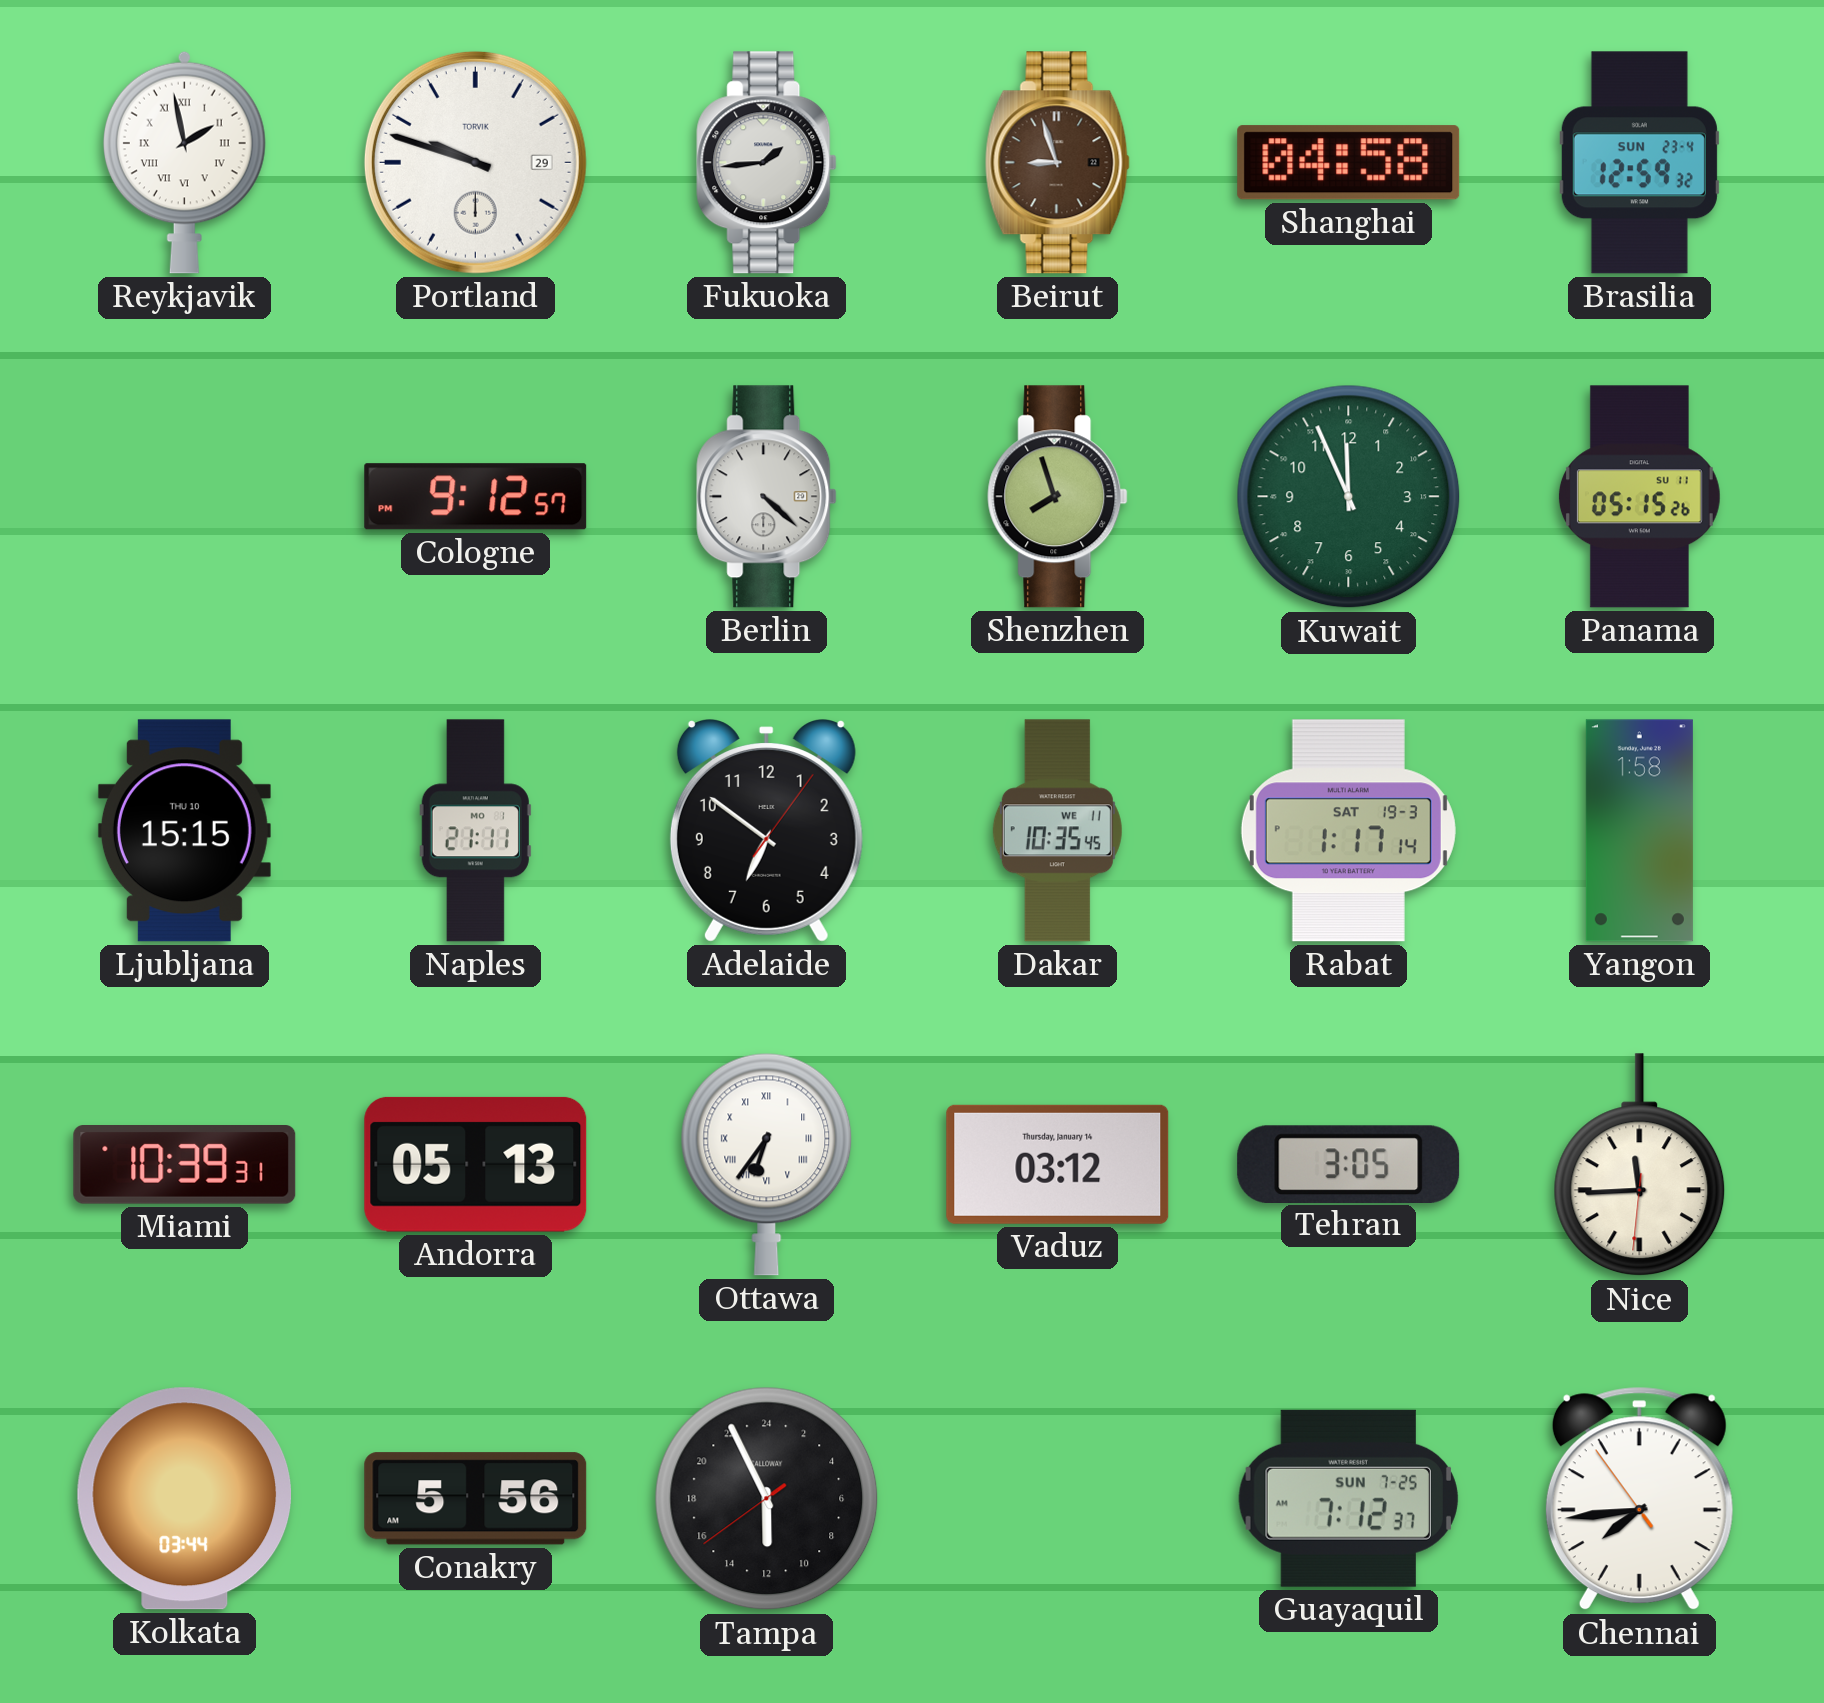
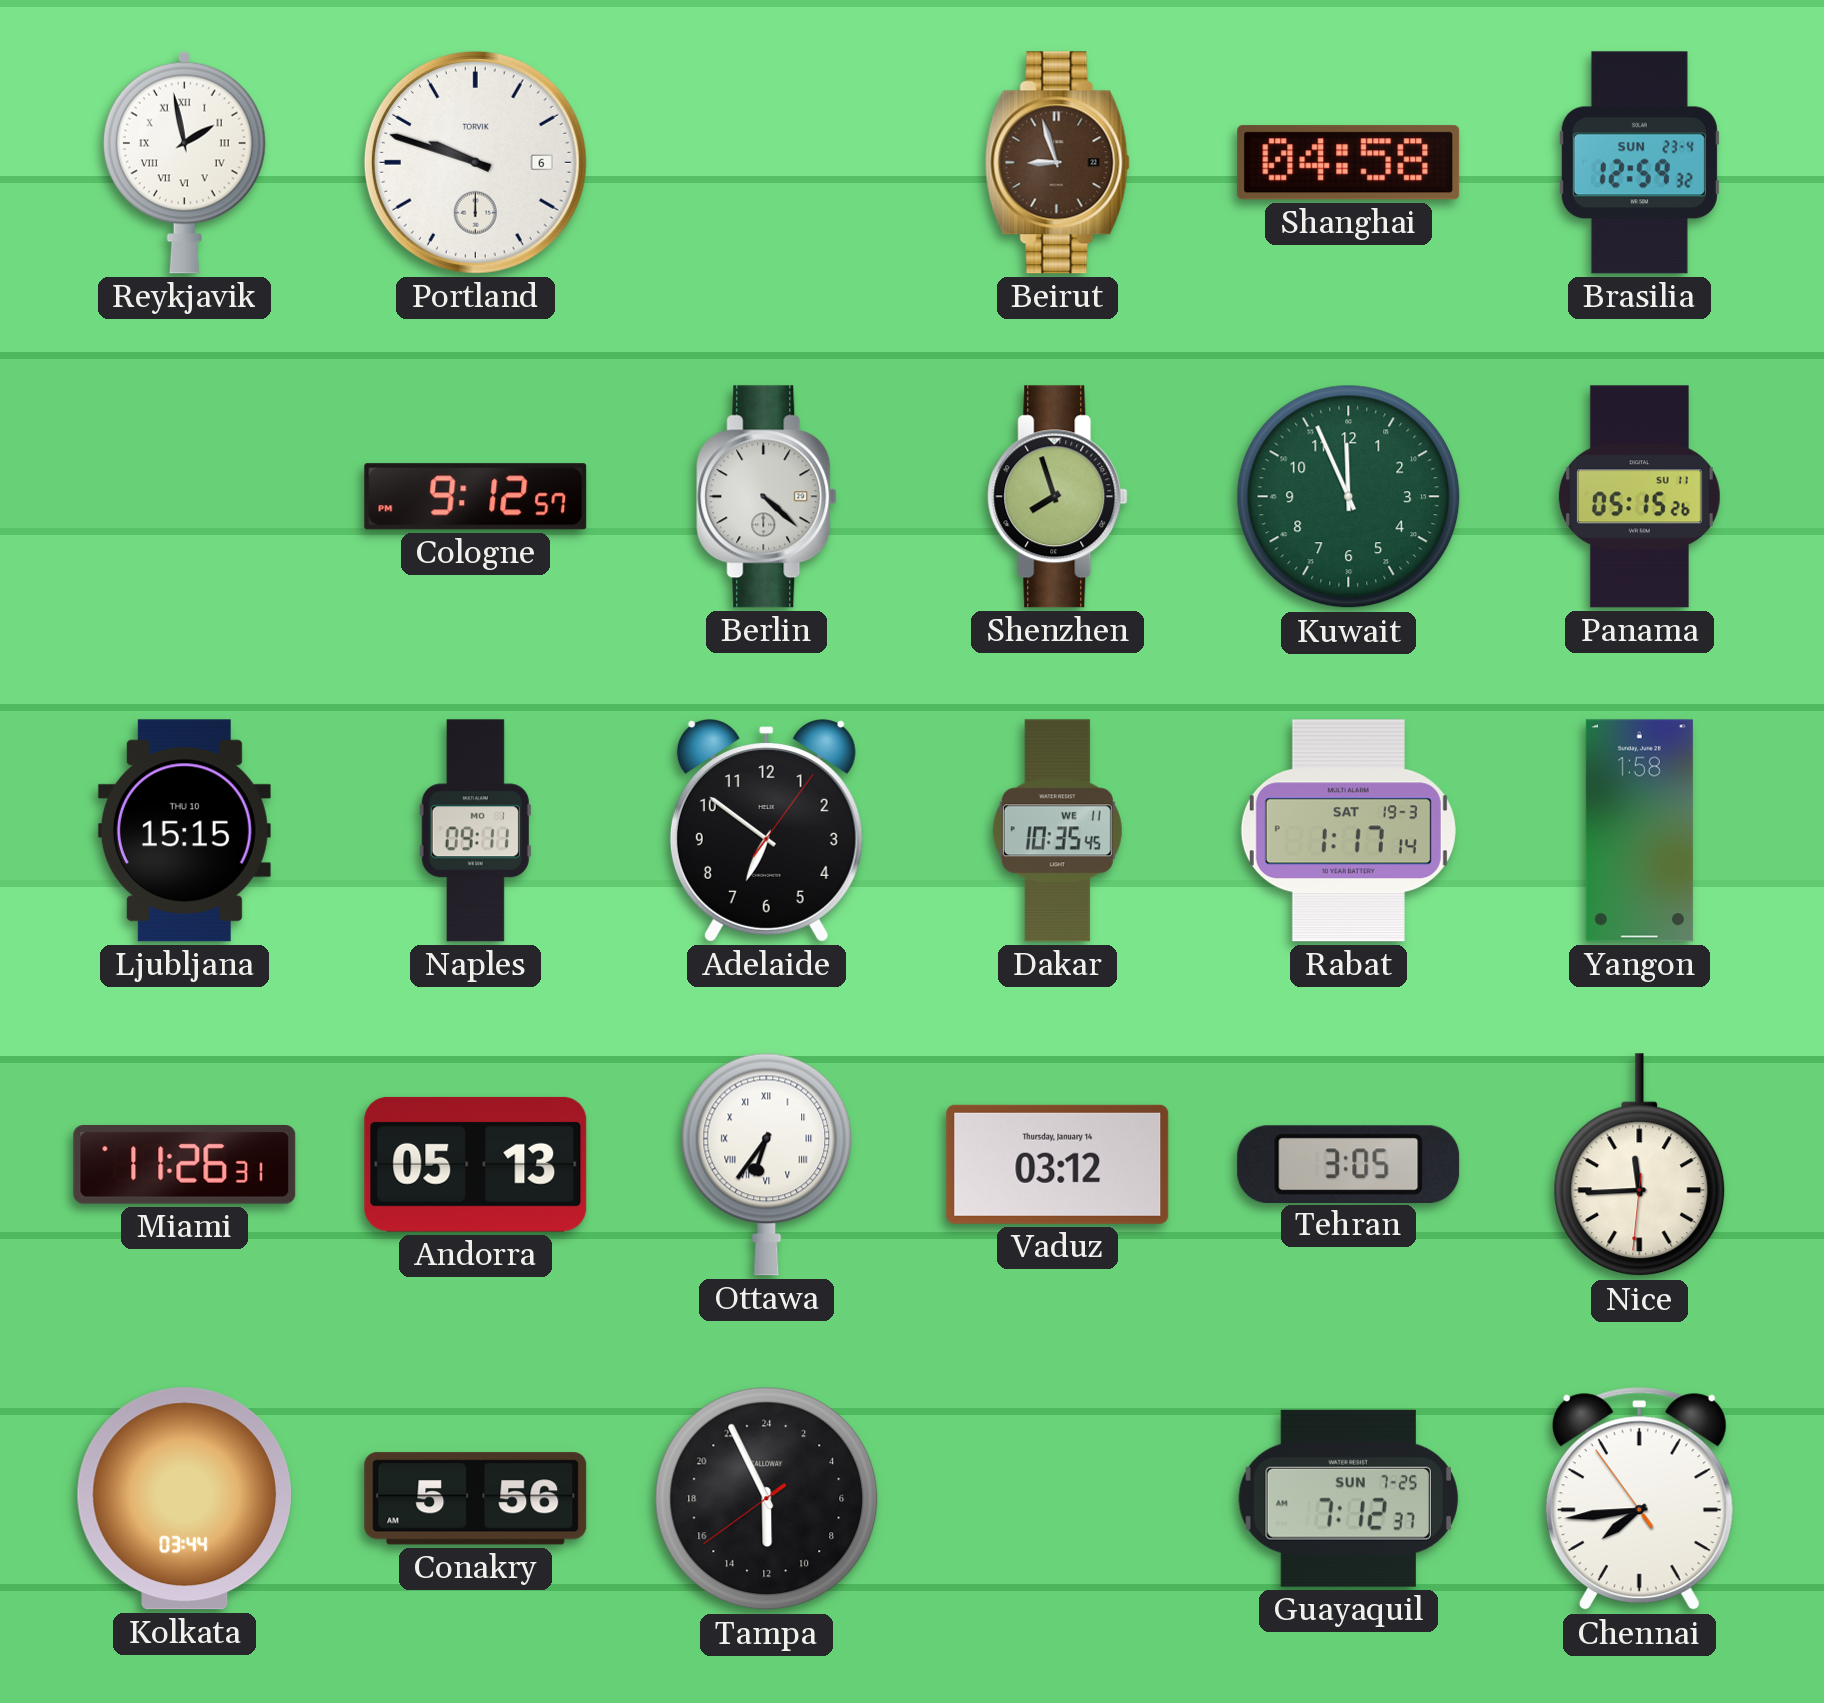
Portland date: 29 -> 6 (475, 162)
Fukuoka: 1:44 -> none (767, 163)
Naples: 21:11 -> 09:11 (475, 831)
Miami: 10:39 -> 11:26 (185, 1165)
